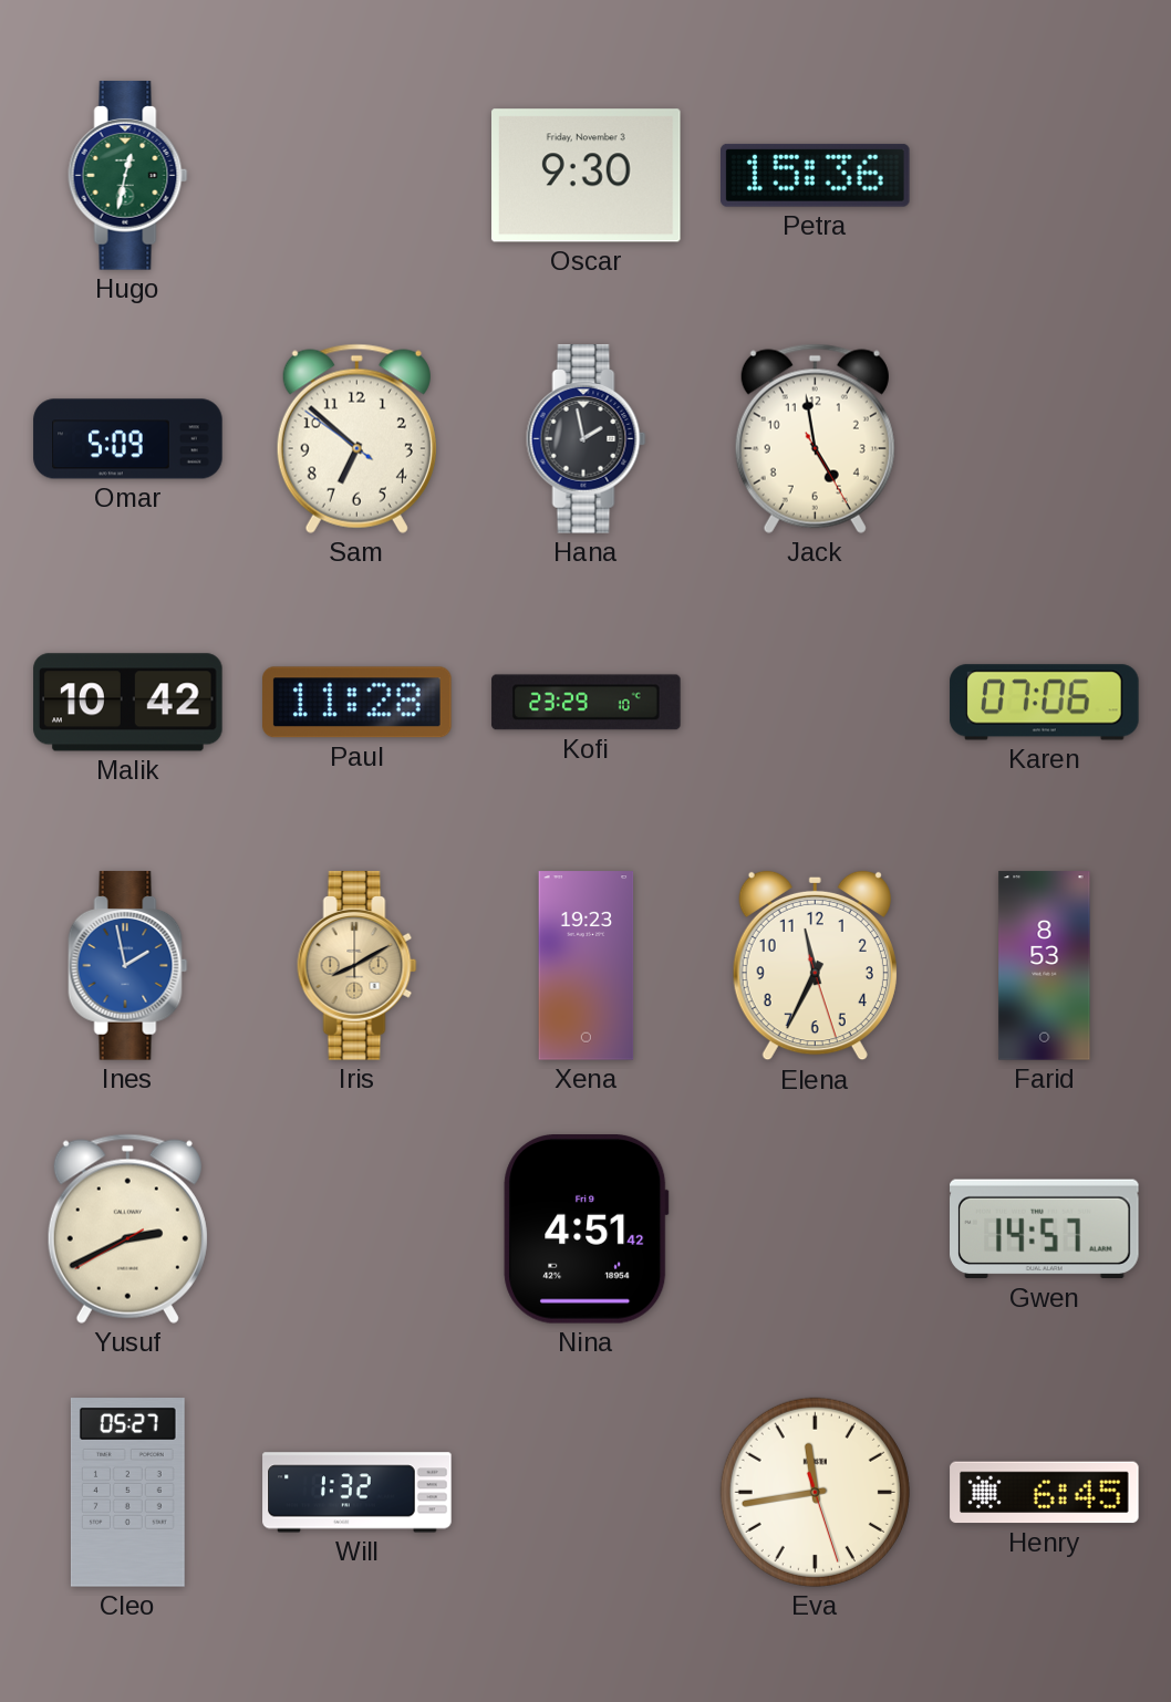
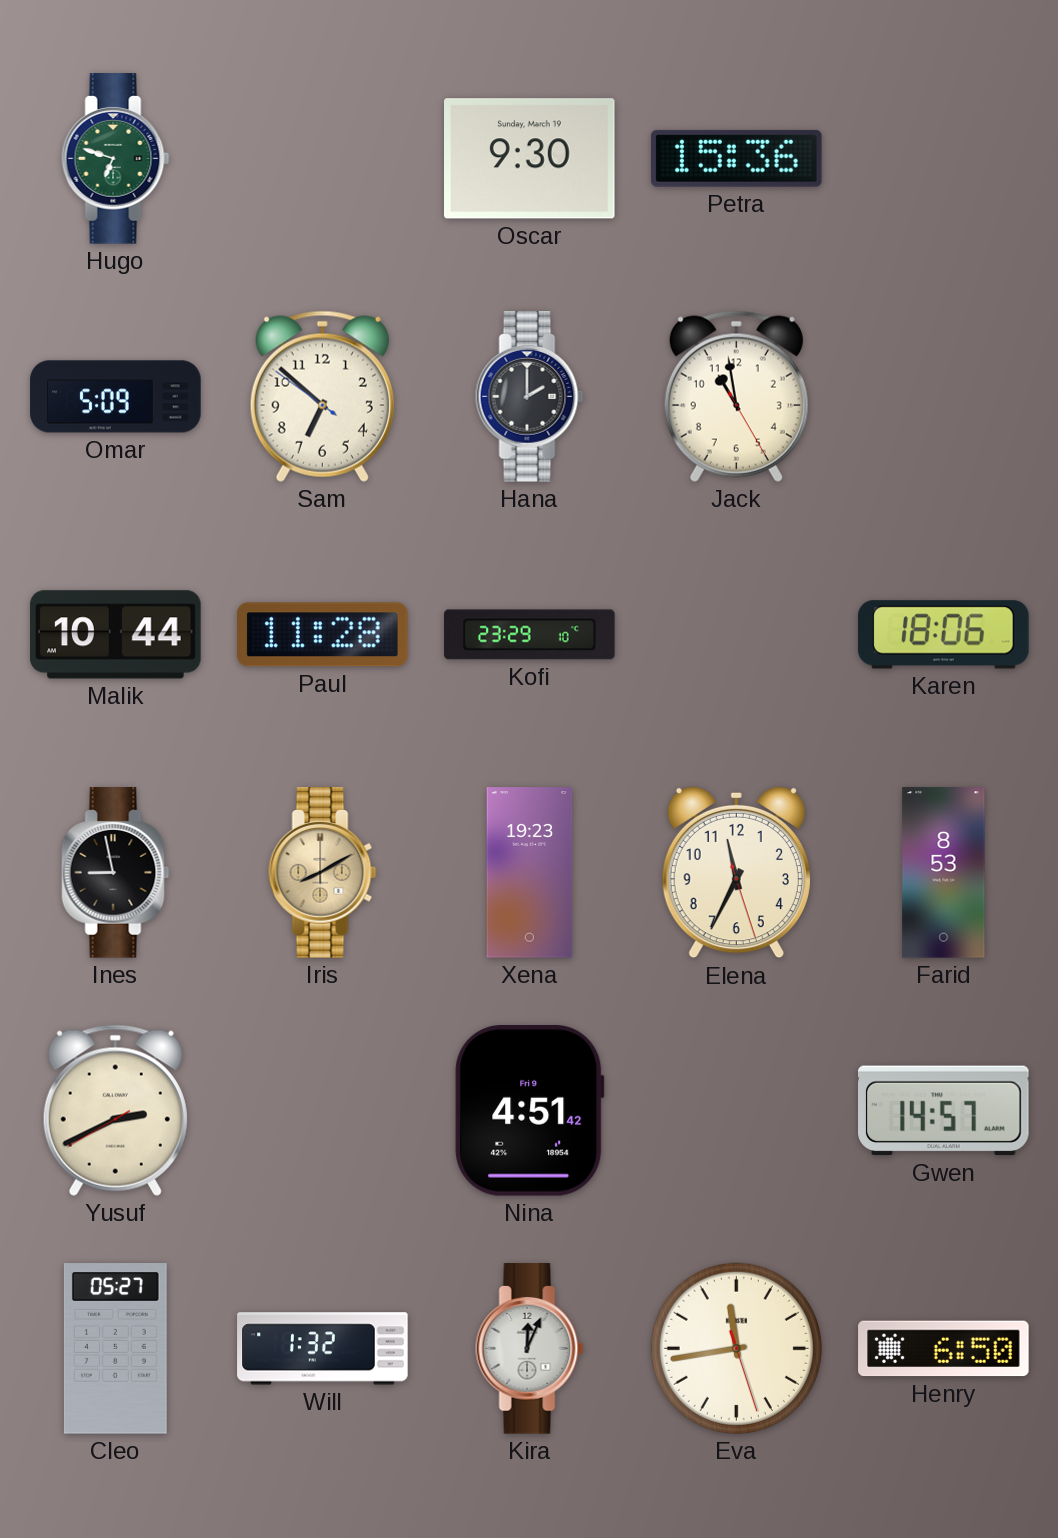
Hugo: 12:32 -> 6:48 (116, 159)
Oscar date: Friday, November 3 -> Sunday, March 19 (530, 159)
Hana: 1:58 -> 2:00 (530, 397)
Jack: 4:58 -> 10:58 (736, 396)
Malik: 10:42 -> 10:44 (116, 635)
Karen: 07:06 -> 18:06 (944, 635)
Ines: 1:58 -> 8:58 (116, 873)
Ines dial: blue -> black (116, 873)
Kira: none -> 12:04 (530, 1349)
Henry: 6:45 -> 6:50 (944, 1349)
